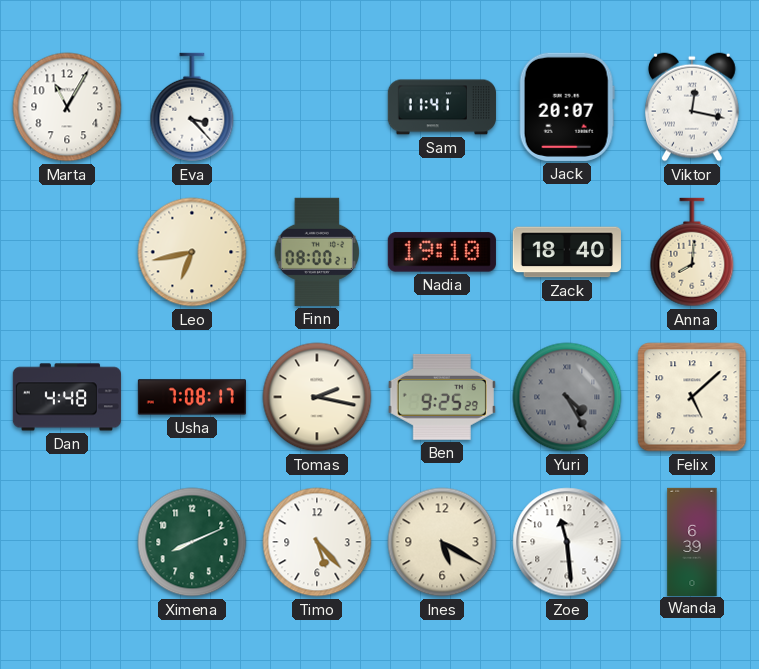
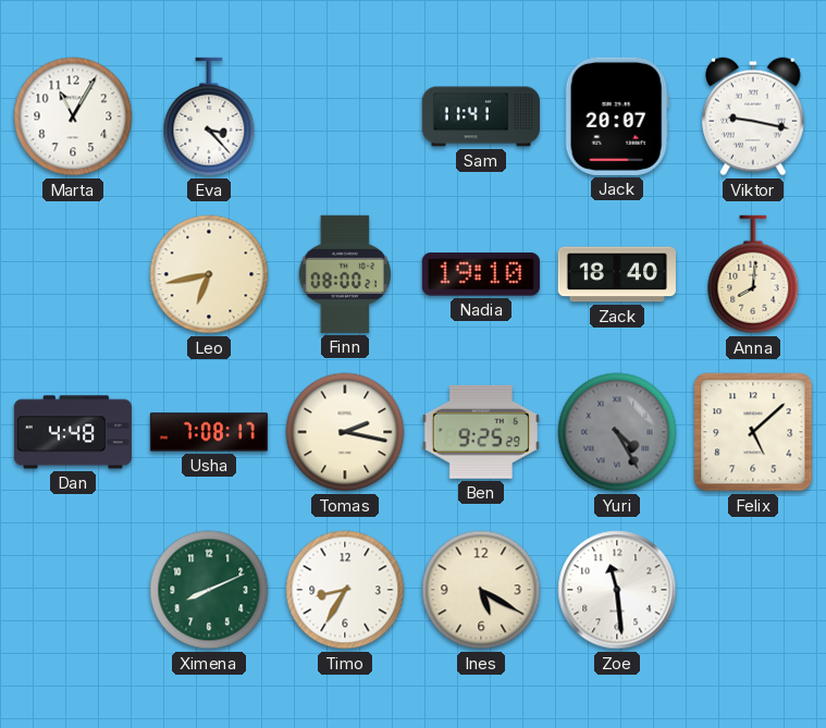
Viktor: 12:17 -> 9:17 (754, 116)
Timo: 5:23 -> 8:35 (345, 590)
Wanda: 6:39 -> none (692, 541)
